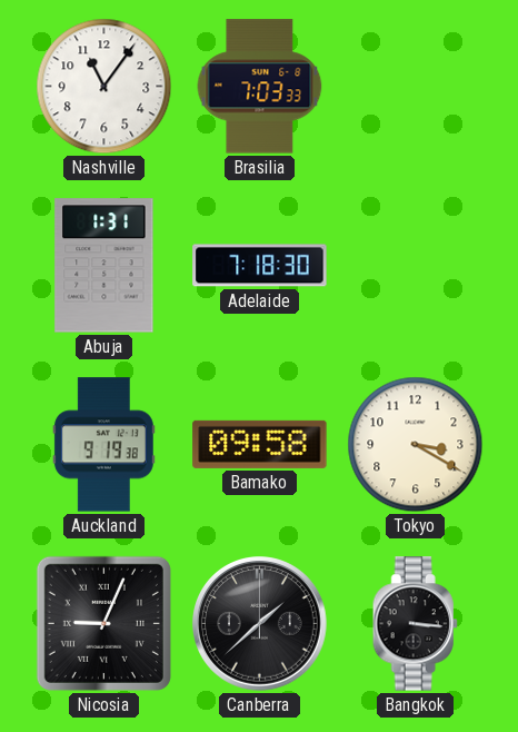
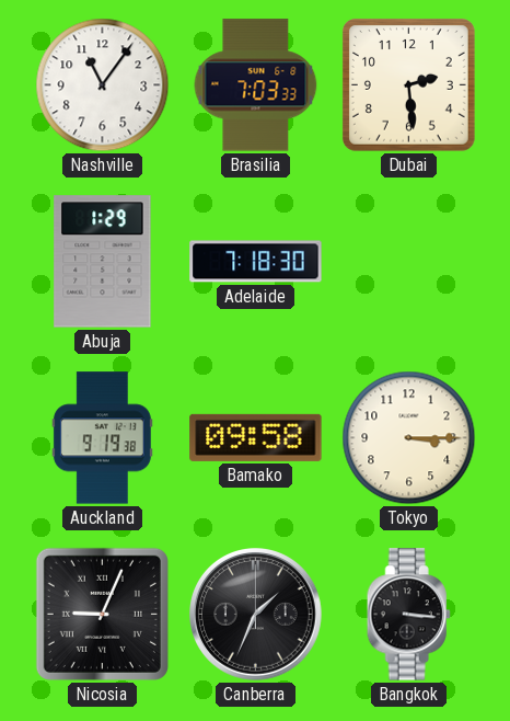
Dubai: none -> 2:29 (408, 84)
Abuja: 1:31 -> 1:29 (103, 262)
Tokyo: 3:20 -> 3:15 (409, 438)
Canberra: 1:38 -> 1:34 (256, 615)
